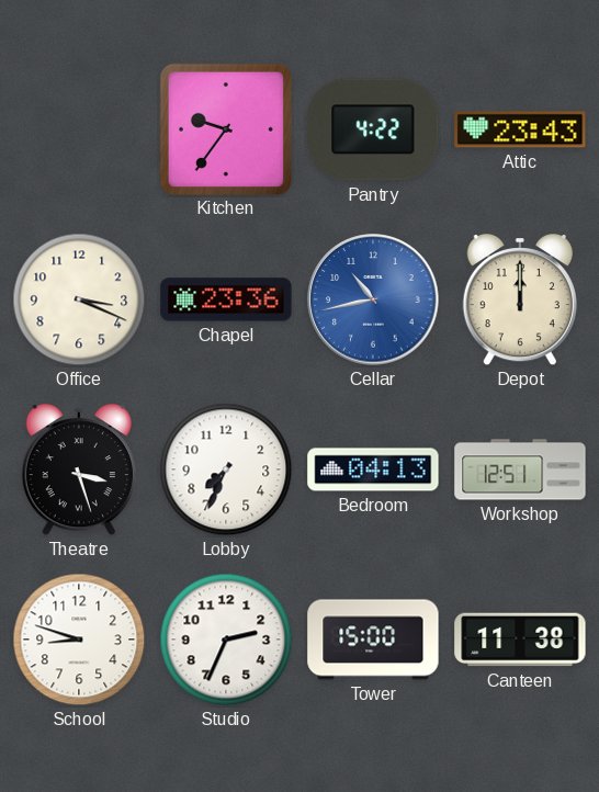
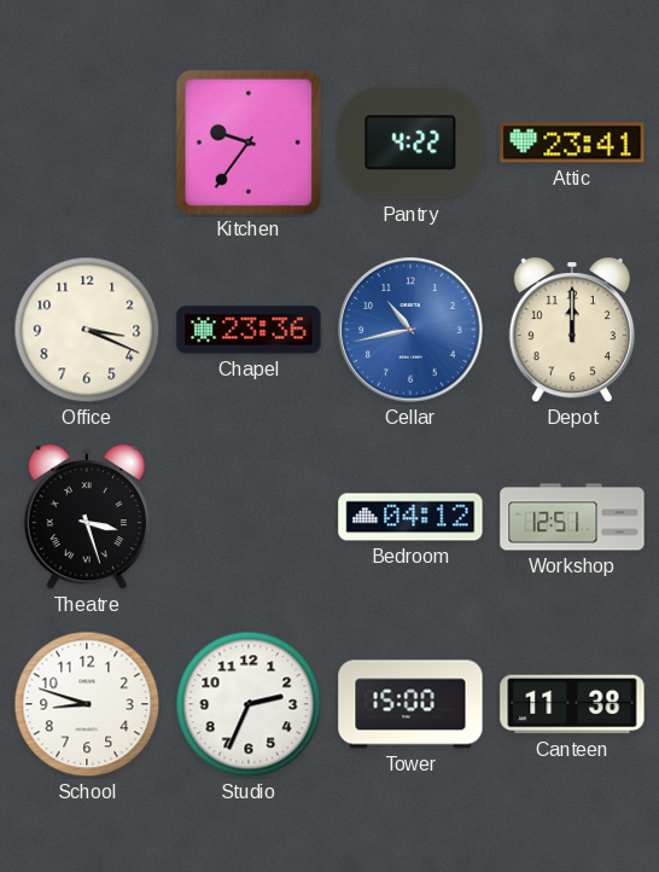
Attic: 23:43 -> 23:41 (572, 143)
Lobby: 7:34 -> none (226, 469)
Bedroom: 04:13 -> 04:12 (410, 517)
